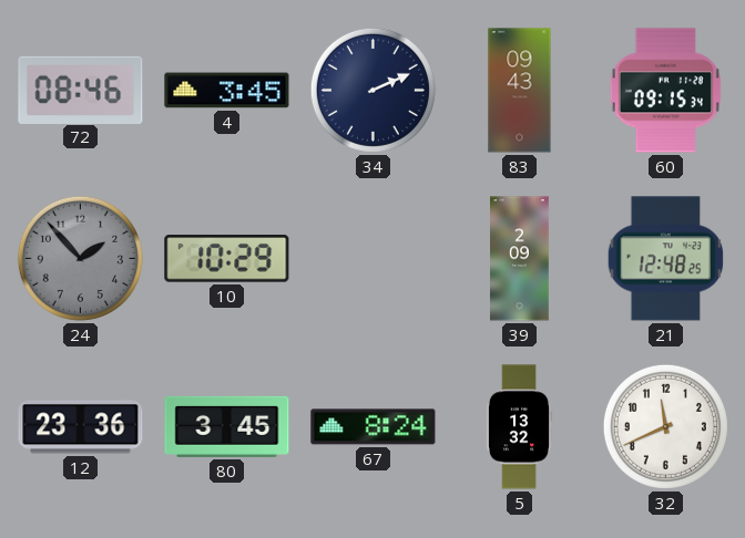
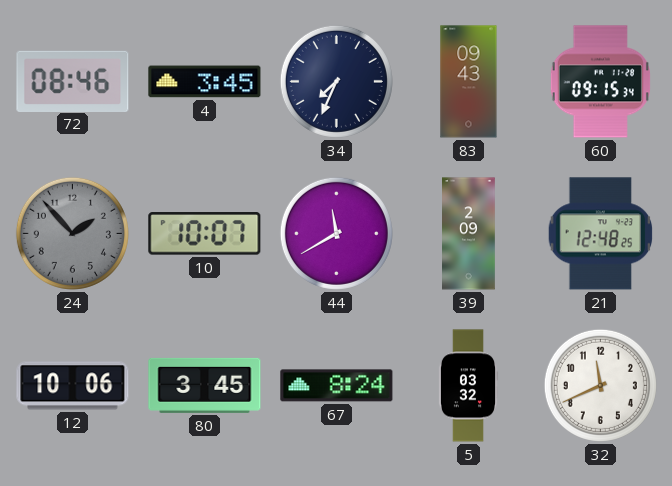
34: 2:11 -> 7:34 (336, 81)
10: 10:29 -> 10:07 (205, 234)
44: none -> 11:40 (336, 233)
12: 23:36 -> 10:06 (73, 386)
5: 13:32 -> 03:32 (468, 386)
